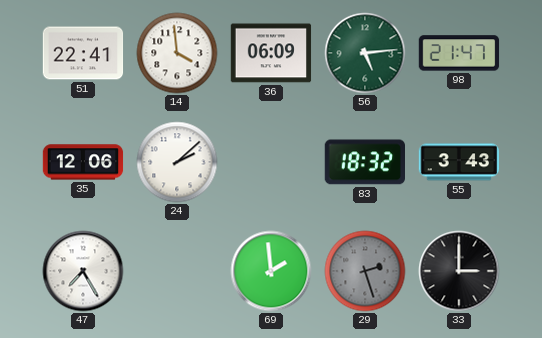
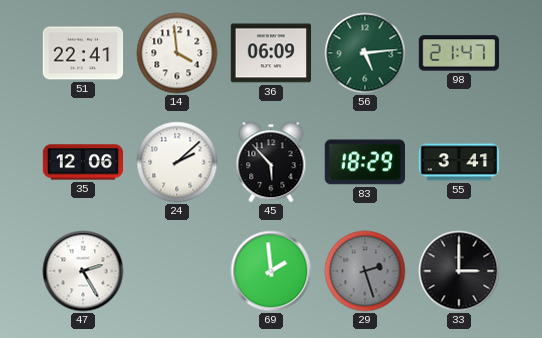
45: none -> 5:53 (271, 162)
83: 18:32 -> 18:29 (364, 162)
55: 3:43 -> 3:41 (459, 162)
47: 7:25 -> 2:25 (83, 271)
